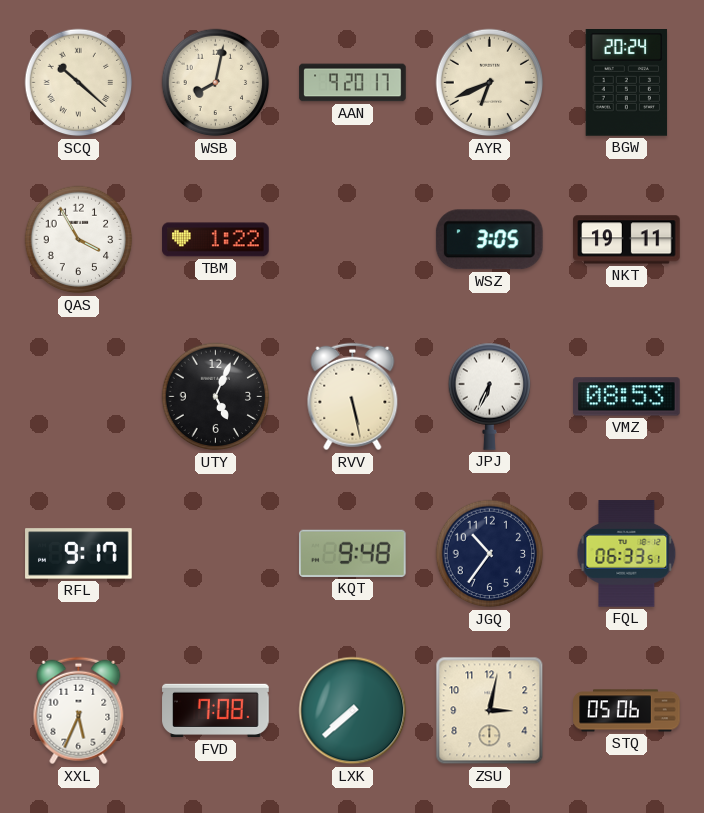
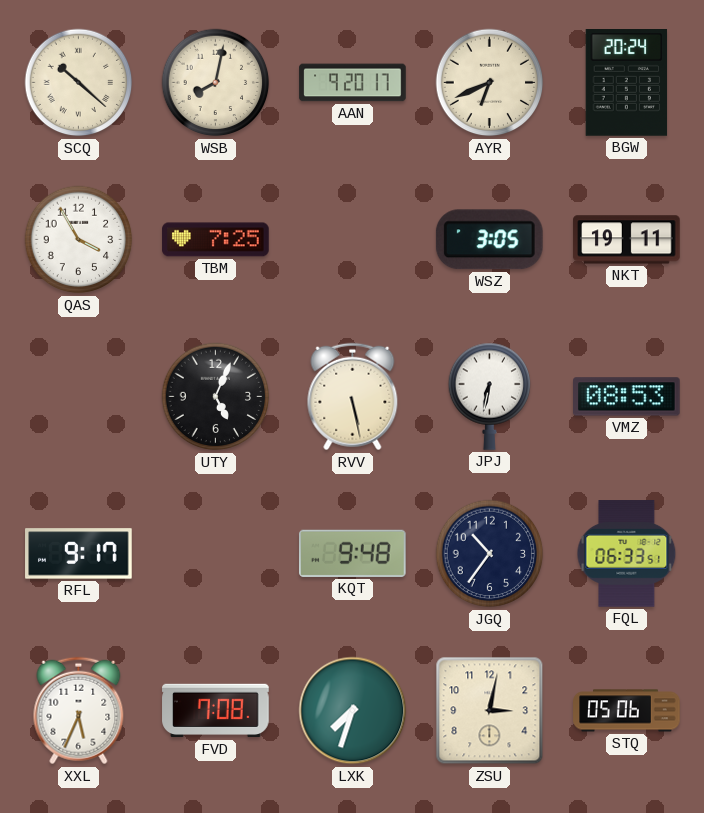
TBM: 1:22 -> 7:25 (216, 240)
JPJ: 6:34 -> 6:32 (490, 396)
LXK: 7:38 -> 7:33 (353, 711)
